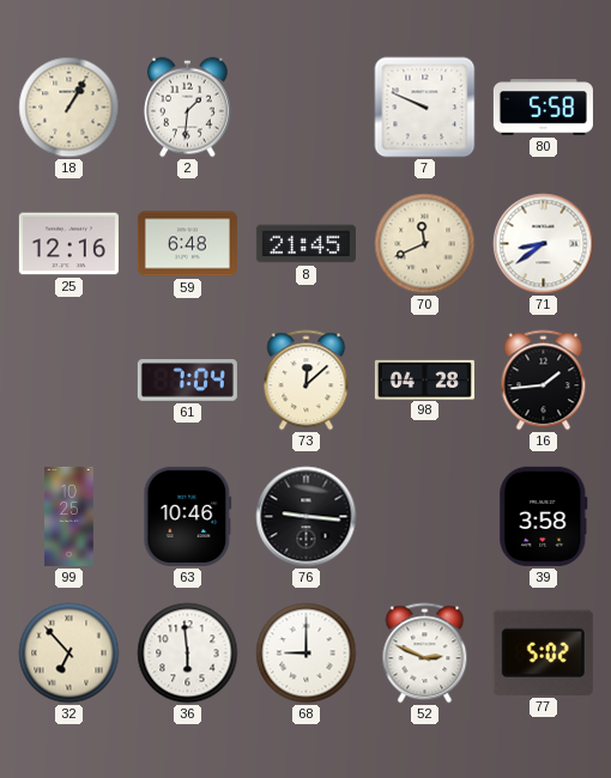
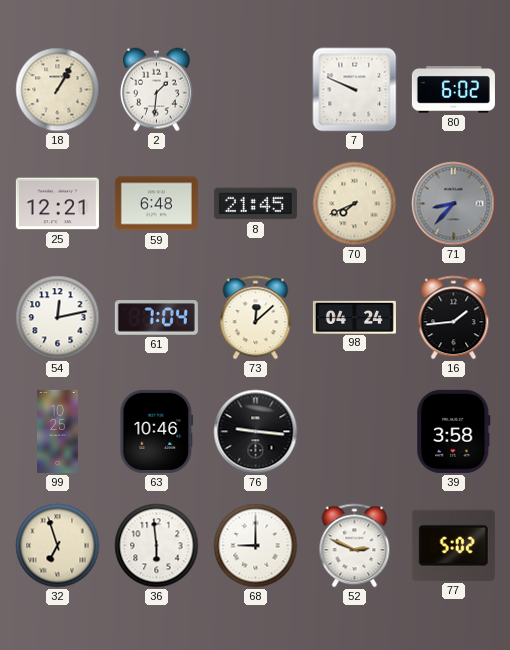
80: 5:58 -> 6:02 (453, 90)
25: 12:16 -> 12:21 (57, 204)
70: 11:41 -> 7:41 (355, 204)
71: 8:39 -> 8:37 (454, 204)
71 dial: white -> grey (454, 204)
54: none -> 12:13 (58, 318)
98: 04:28 -> 04:24 (354, 317)
32: 6:53 -> 6:57 (58, 546)
